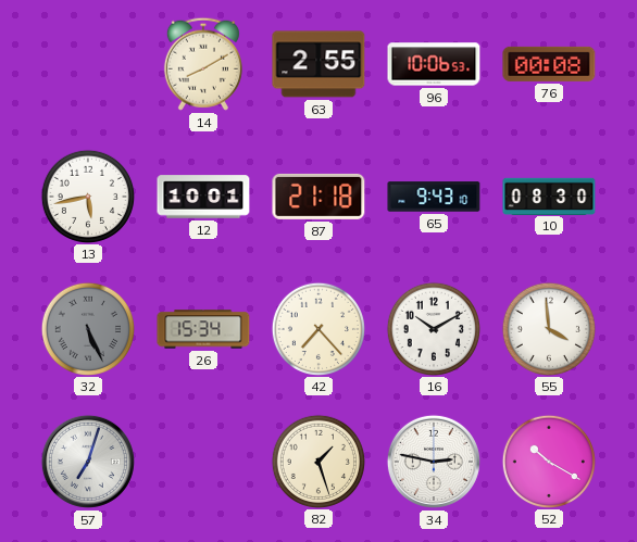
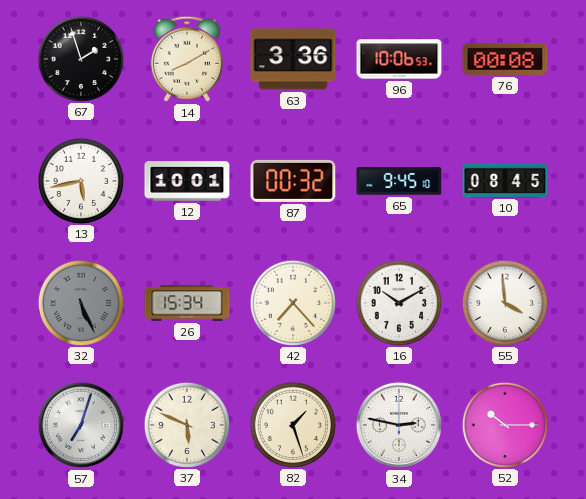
67: none -> 1:57 (80, 58)
63: 2:55 -> 3:36 (293, 59)
87: 21:18 -> 00:32 (293, 181)
65: 9:43 -> 9:45 (399, 181)
10: 08:30 -> 08:45 (505, 180)
37: none -> 5:49 (186, 424)
52: 10:20 -> 10:15 (504, 424)
